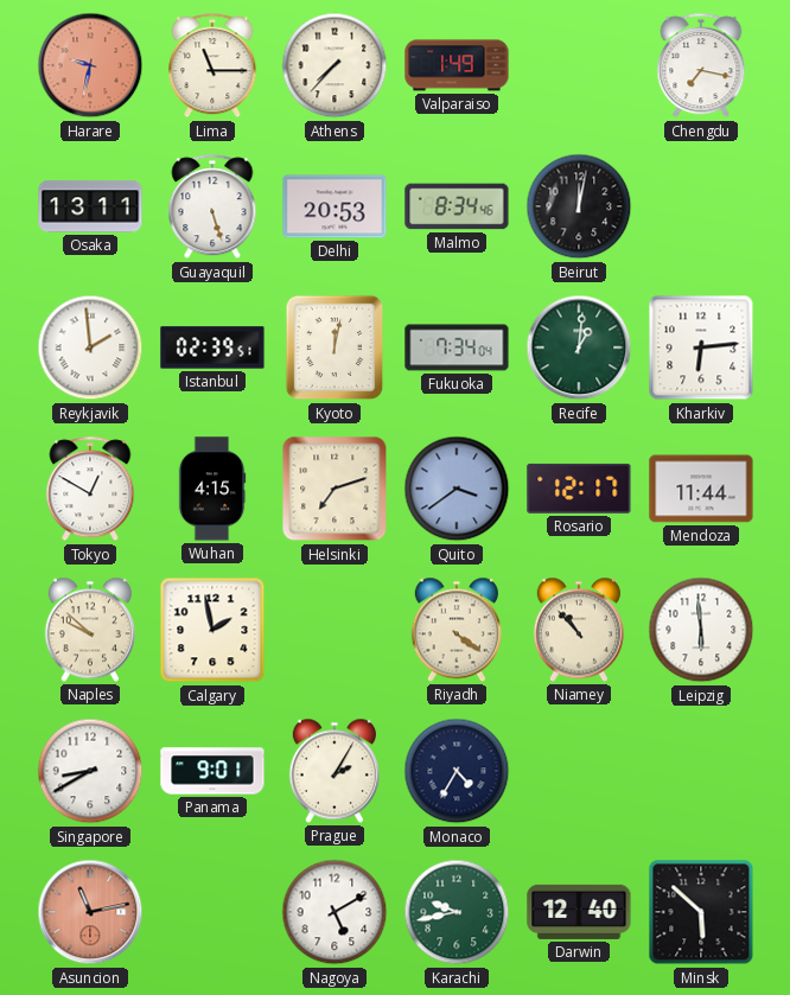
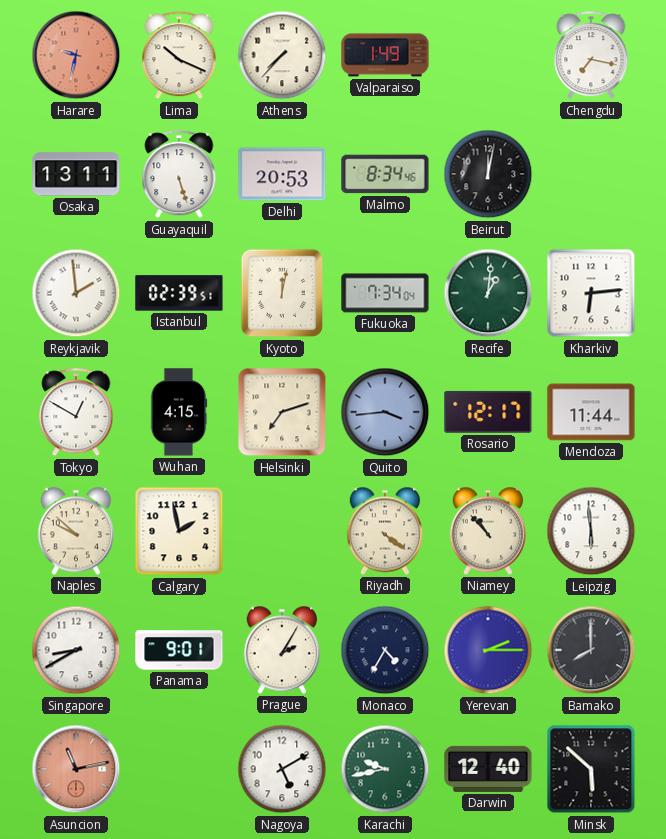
Lima: 11:15 -> 10:19 (179, 56)
Quito: 3:39 -> 3:44 (385, 412)
Yerevan: none -> 2:15 (488, 650)
Bamako: none -> 8:00 (591, 650)
